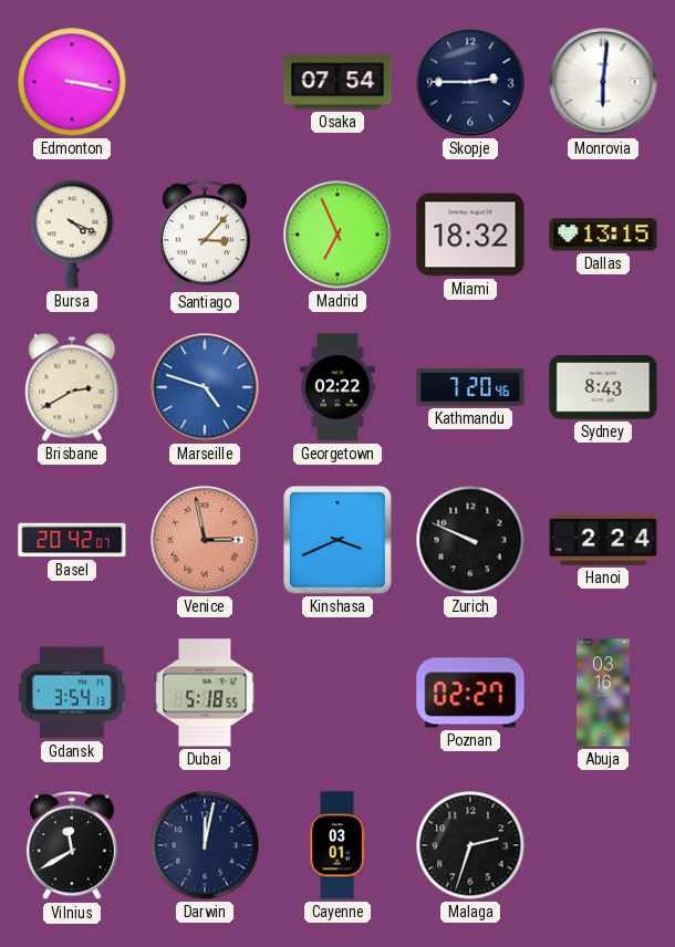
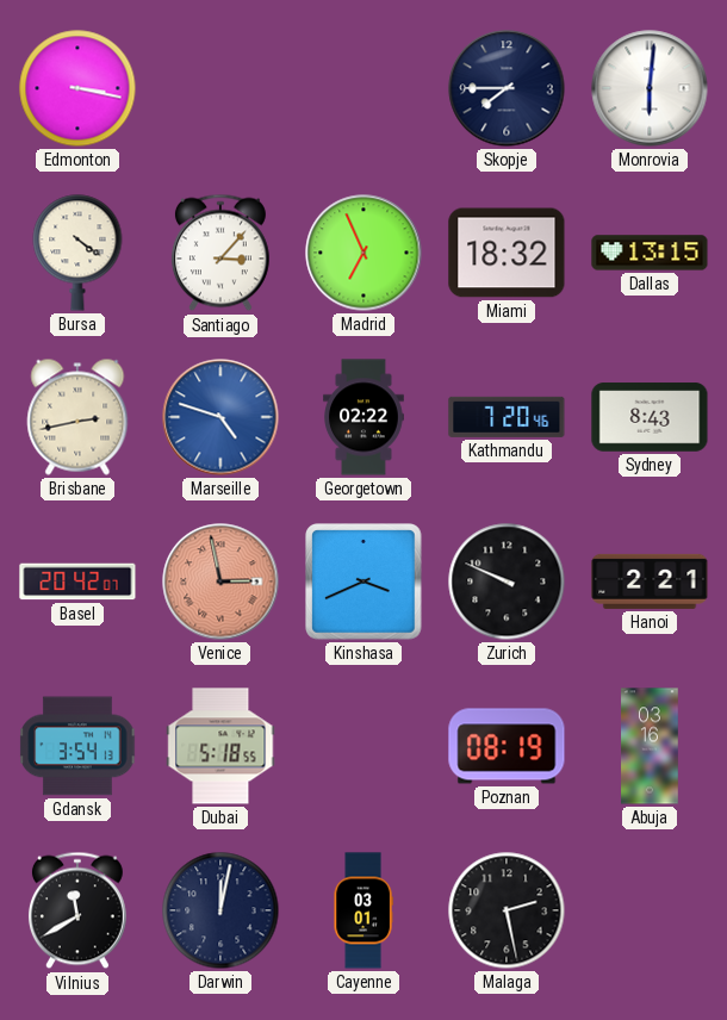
Osaka: 07:54 -> none (337, 82)
Skopje: 2:45 -> 7:45 (507, 88)
Bursa: 4:19 -> 4:21 (77, 253)
Brisbane: 2:40 -> 2:43 (77, 417)
Hanoi: 2:24 -> 2:21 (650, 581)
Poznan: 02:27 -> 08:19 (507, 746)
Malaga: 2:33 -> 2:28 (507, 910)
